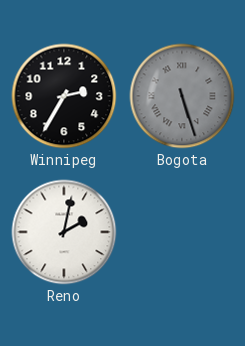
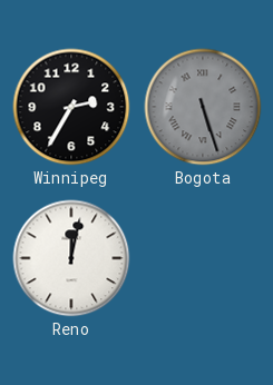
Reno: 2:02 -> 12:02 (71, 258)
